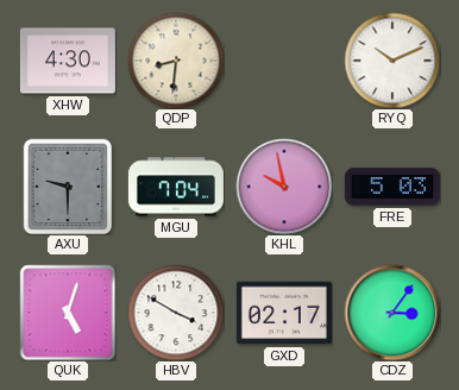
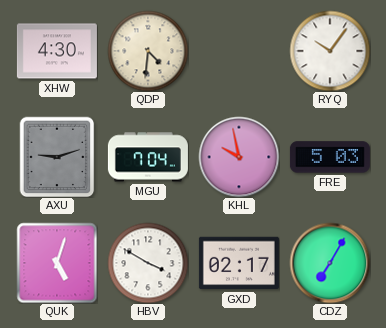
QDP: 8:31 -> 4:31 (148, 51)
RYQ: 10:11 -> 10:06 (330, 51)
AXU: 9:30 -> 9:12 (57, 157)
CDZ: 3:06 -> 7:05 (330, 263)
